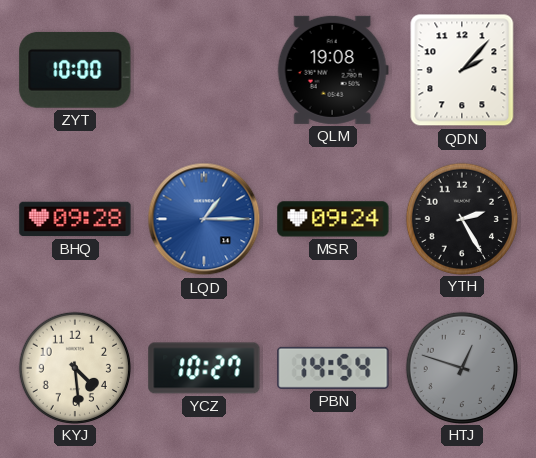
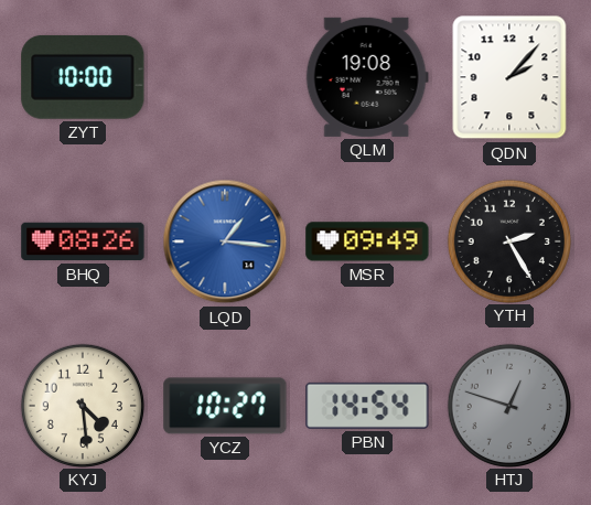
BHQ: 09:28 -> 08:26 (83, 241)
LQD: 1:15 -> 1:16 (225, 241)
MSR: 09:24 -> 09:49 (367, 241)
